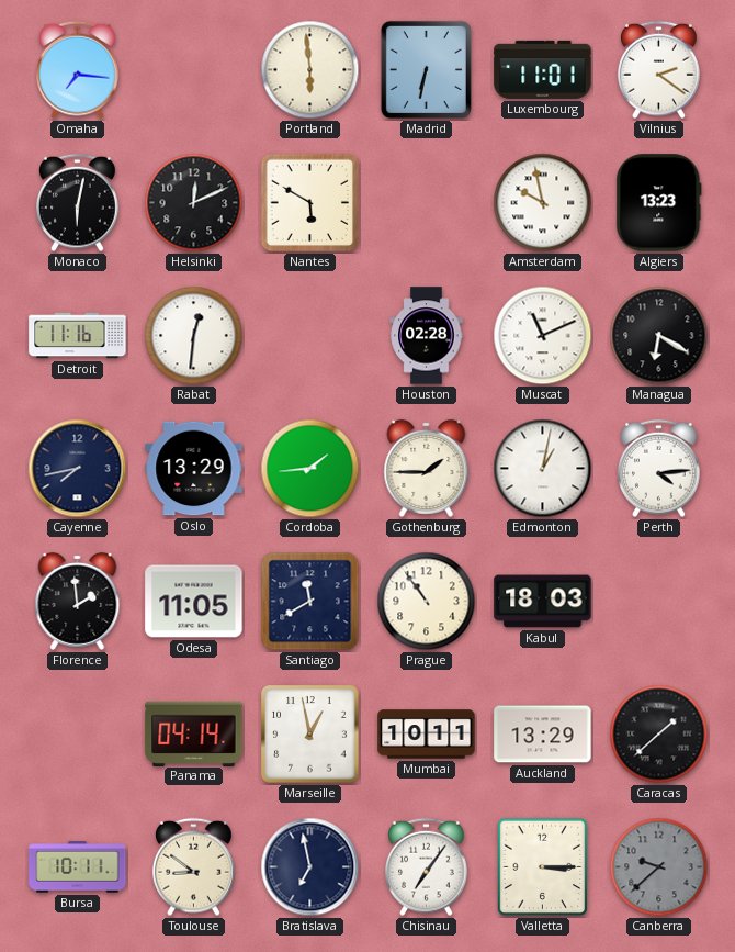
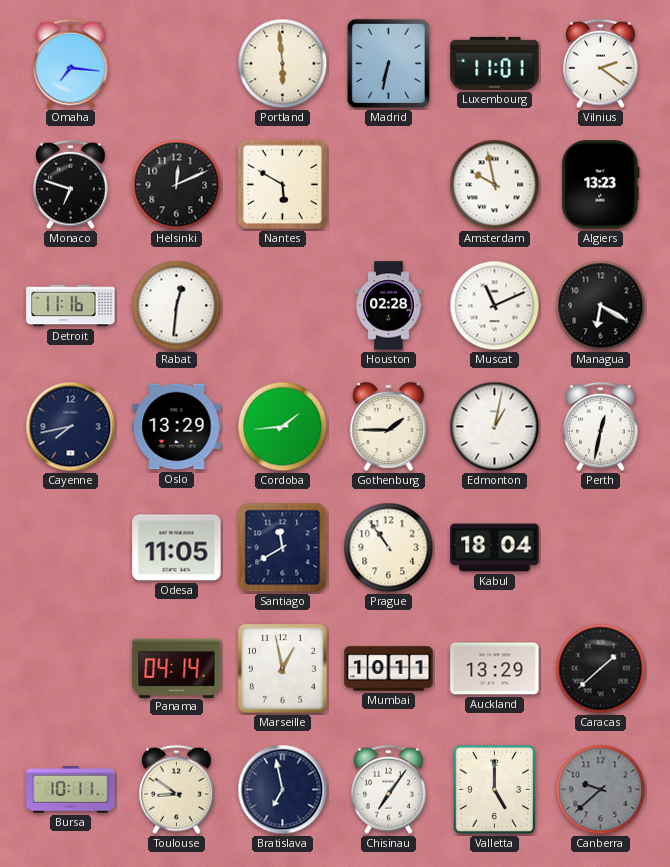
Monaco: 6:02 -> 6:48 (71, 185)
Perth: 4:14 -> 12:32 (601, 427)
Florence: 1:59 -> none (78, 601)
Kabul: 18:03 -> 18:04 (495, 548)
Valletta: 3:15 -> 5:00 (495, 790)
